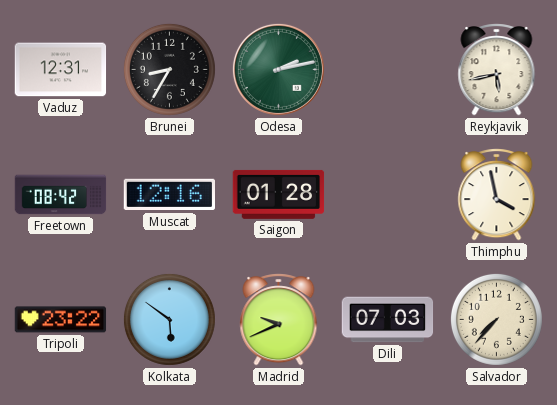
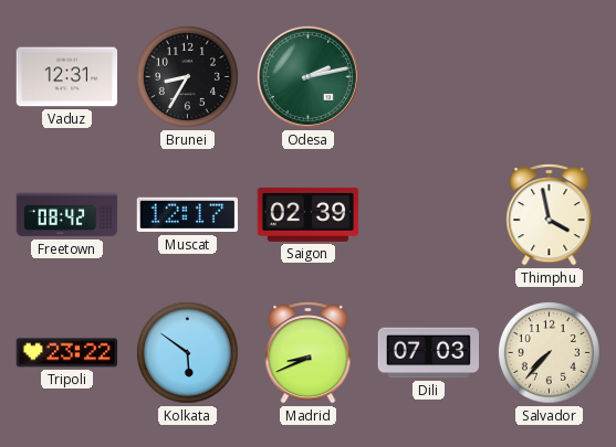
Reykjavik: 5:43 -> none (497, 70)
Muscat: 12:16 -> 12:17 (187, 215)
Saigon: 01:28 -> 02:39 (309, 214)
Madrid: 9:41 -> 8:41 (309, 353)
